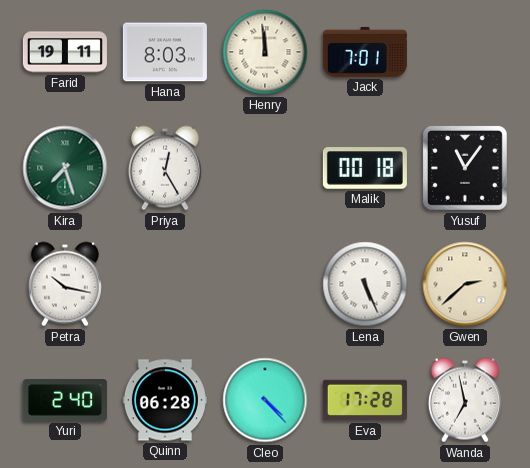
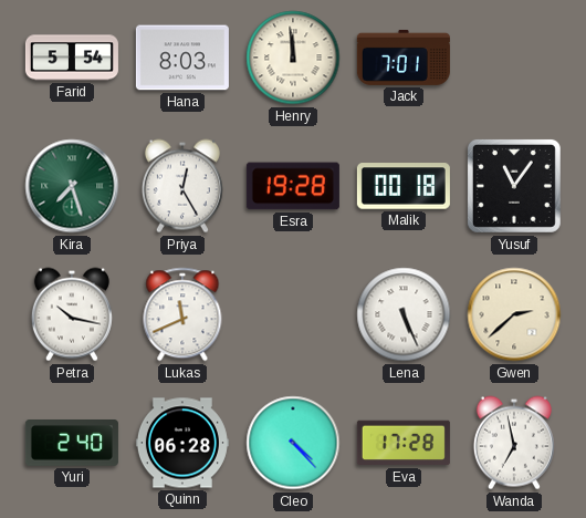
Farid: 19:11 -> 5:54 (72, 58)
Esra: none -> 19:28 (293, 186)
Lukas: none -> 11:41 (182, 314)
